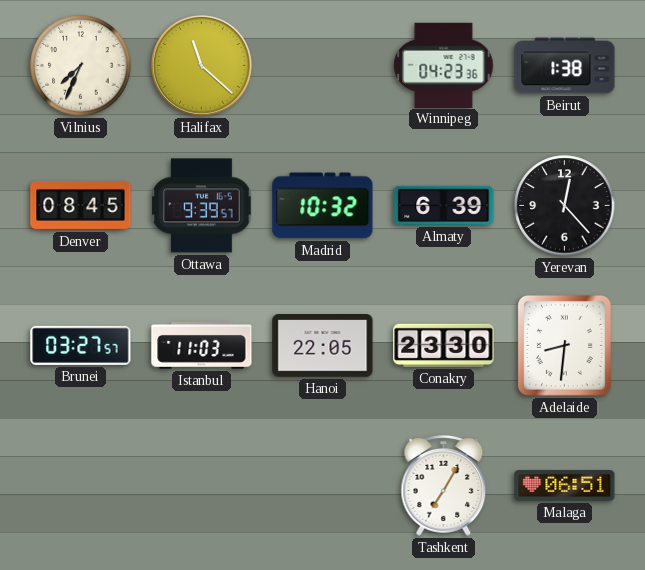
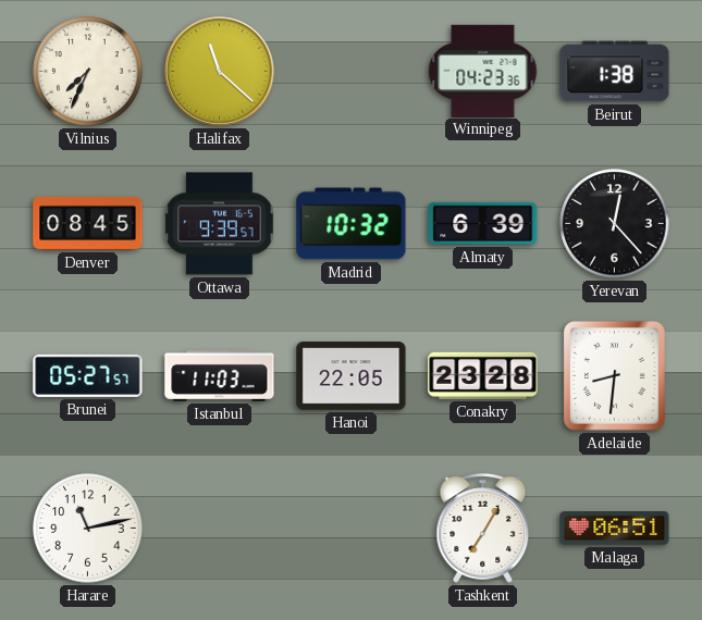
Brunei: 03:27 -> 05:27 (88, 375)
Conakry: 23:30 -> 23:28 (483, 375)
Harare: none -> 11:13 (88, 529)
